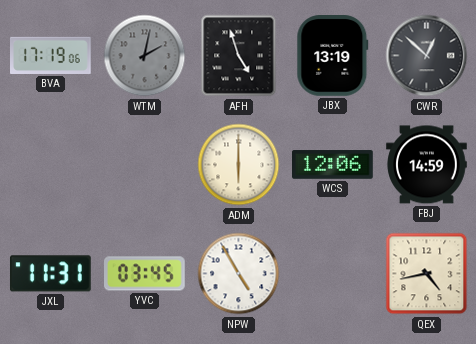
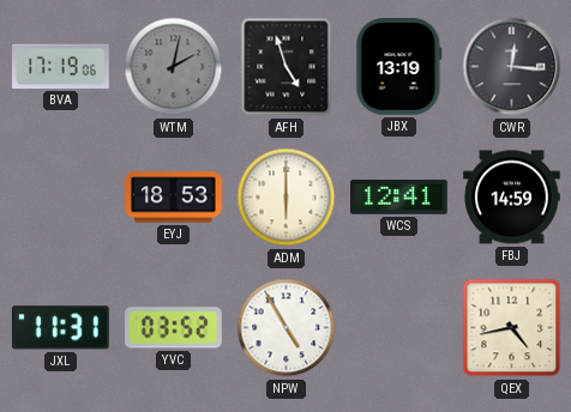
CWR: 12:52 -> 12:16 (512, 67)
EYJ: none -> 18:53 (174, 198)
WCS: 12:06 -> 12:41 (399, 198)
YVC: 03:45 -> 03:52 (174, 328)
